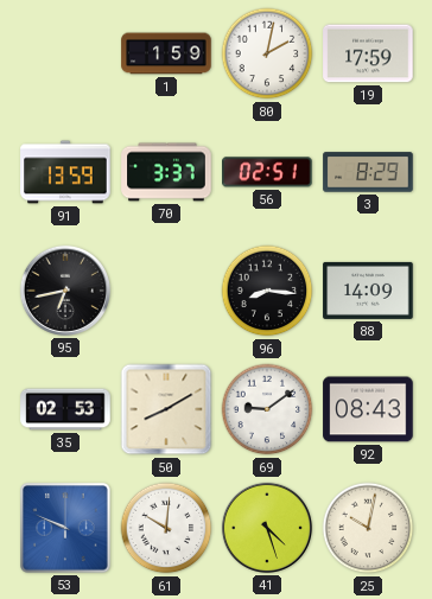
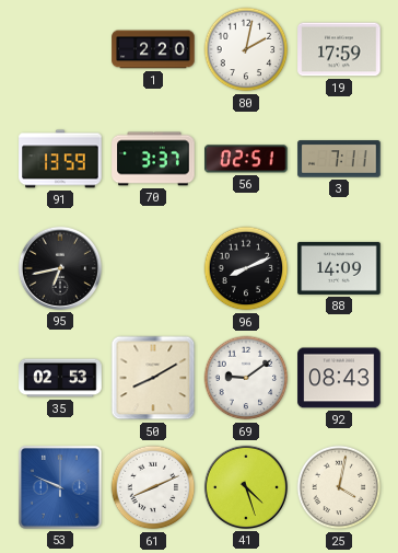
1: 1:59 -> 2:20 (153, 49)
3: 8:29 -> 7:11 (339, 159)
96: 8:16 -> 8:11 (246, 268)
61: 10:01 -> 8:11 (153, 487)
25: 10:02 -> 4:02 (339, 487)
